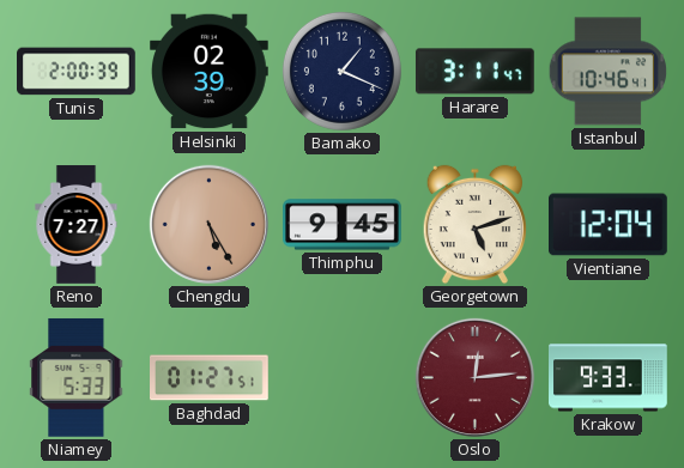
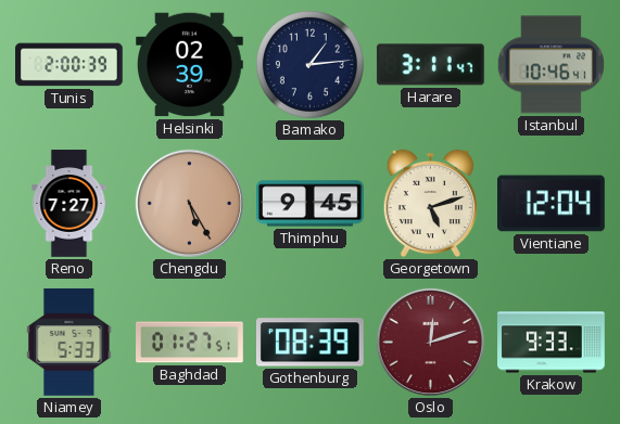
Bamako: 1:19 -> 1:14 (309, 64)
Gothenburg: none -> 08:39 (309, 343)
Oslo: 12:14 -> 12:12 (430, 342)
